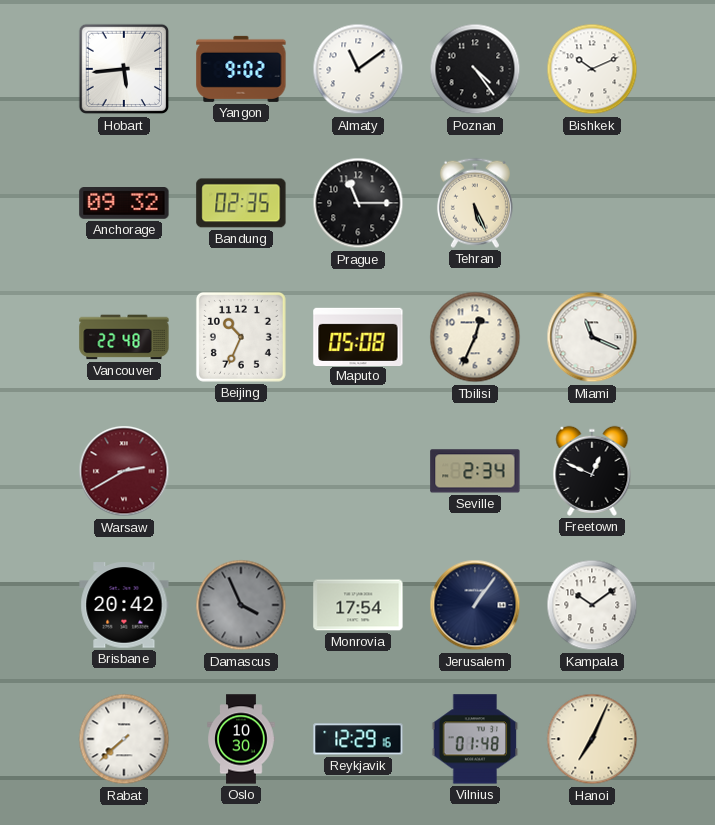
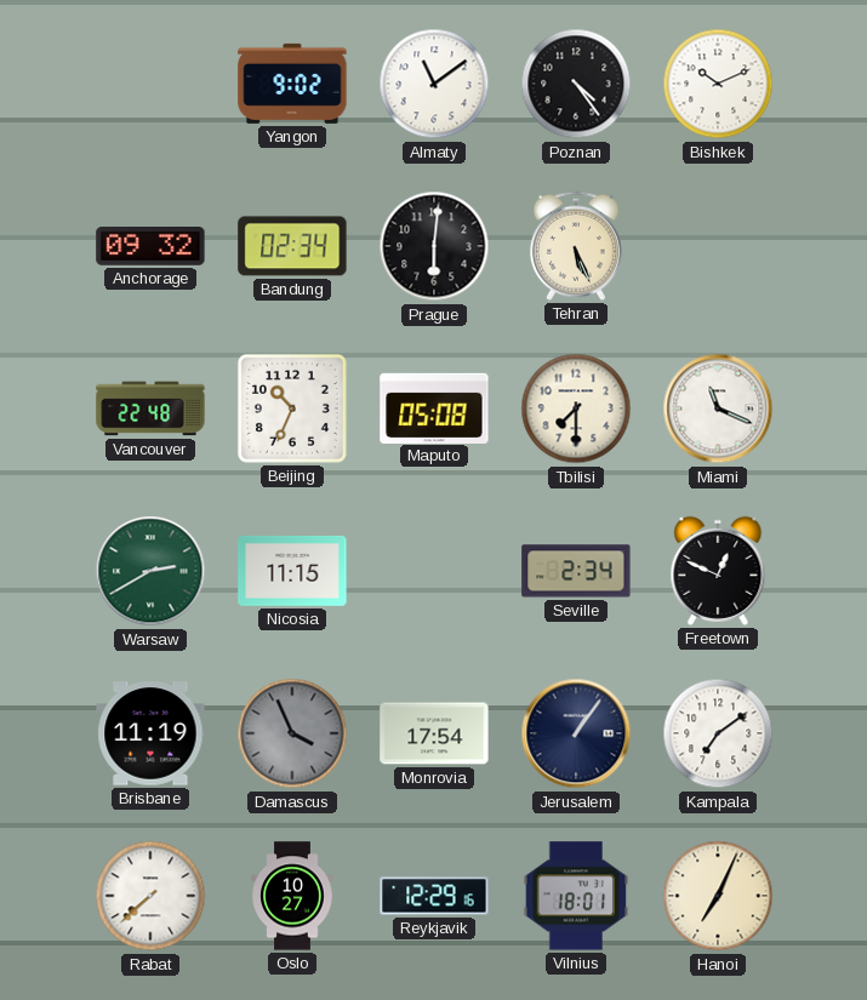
Hobart: 5:44 -> none (124, 69)
Bandung: 02:35 -> 02:34 (292, 246)
Prague: 11:15 -> 6:01 (434, 246)
Tbilisi: 12:34 -> 7:30 (576, 408)
Warsaw dial: burgundy -> green (150, 571)
Nicosia: none -> 11:15 (292, 572)
Brisbane: 20:42 -> 11:19 (150, 733)
Kampala: 10:09 -> 7:09 (718, 733)
Oslo: 10:30 -> 10:27 (292, 896)
Vilnius: 01:48 -> 18:01 (576, 896)
